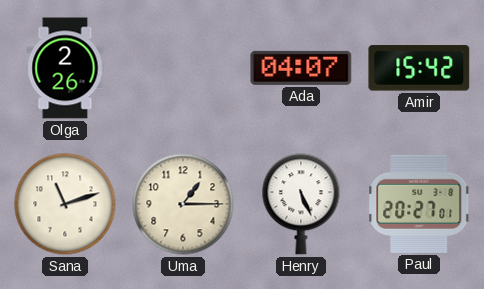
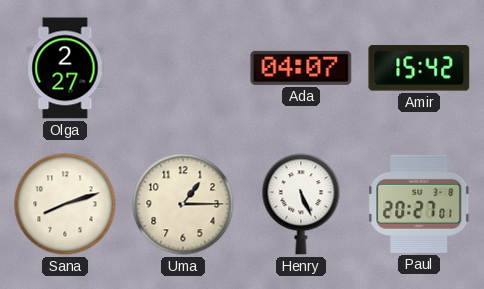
Olga: 2:26 -> 2:27 (65, 68)
Sana: 11:12 -> 8:12 (65, 204)
